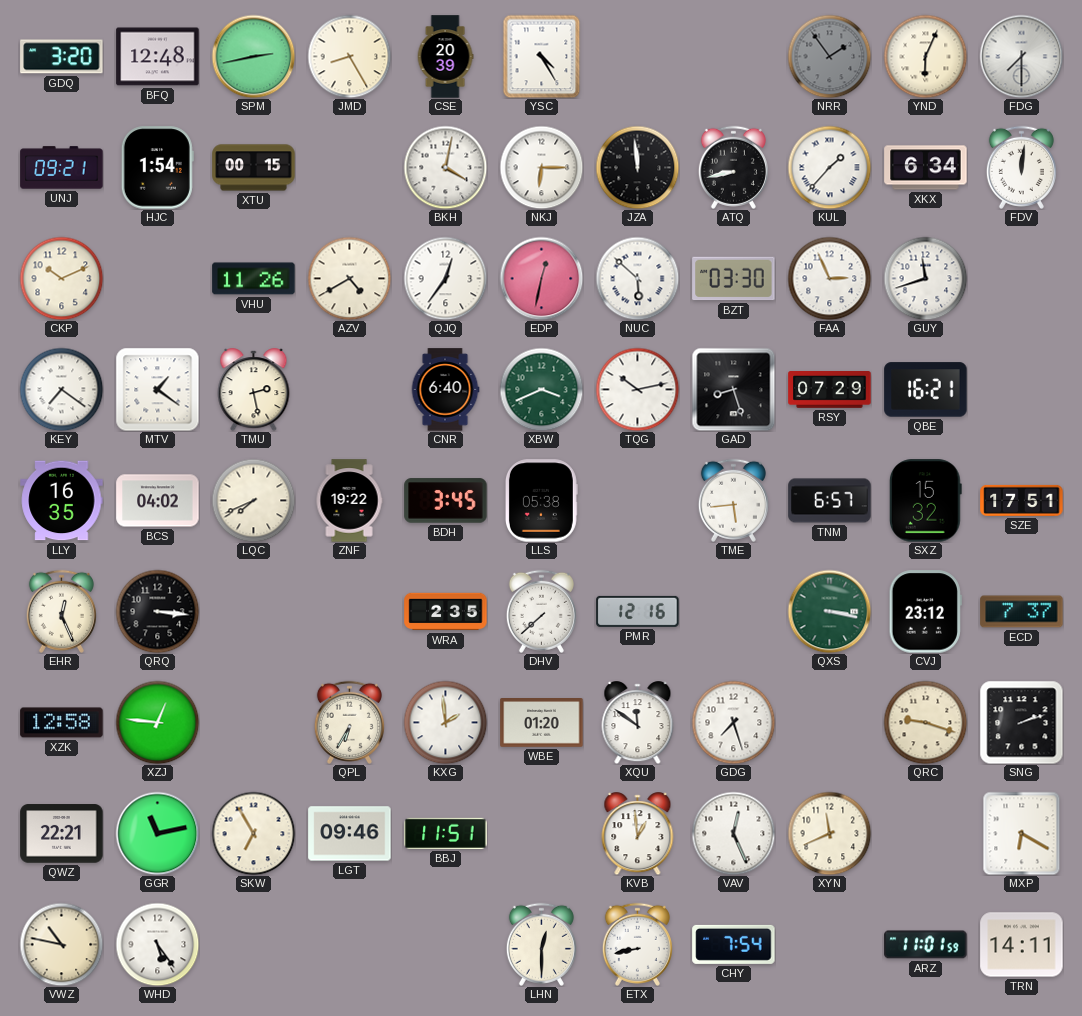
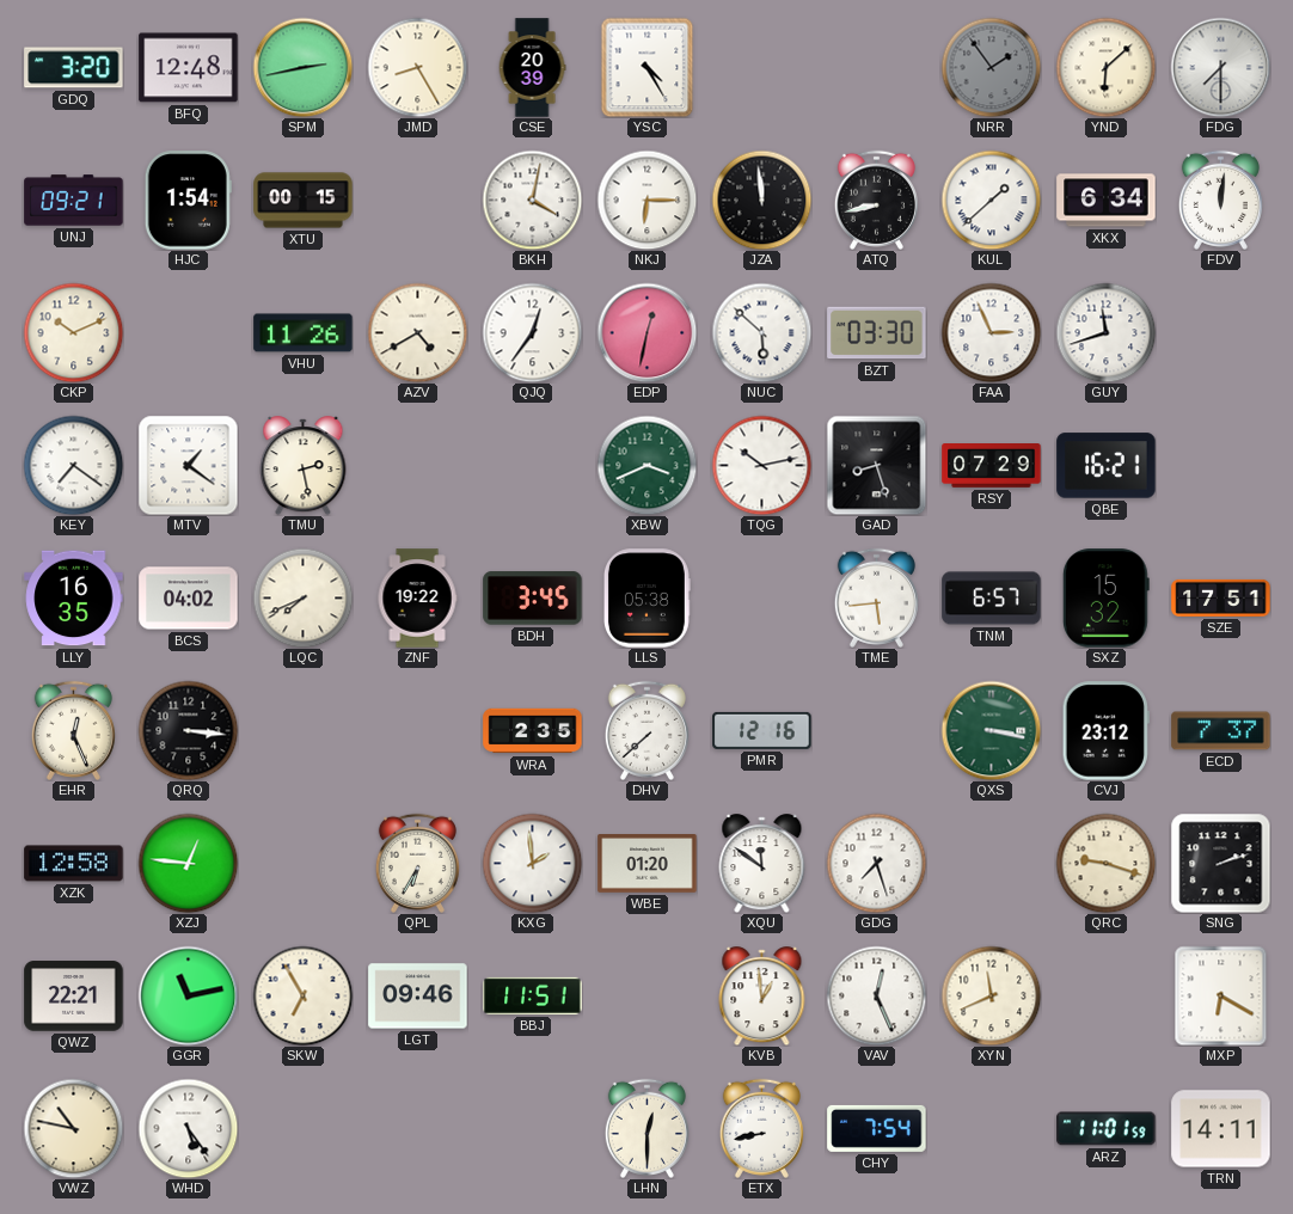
YND: 6:04 -> 6:08 (1105, 67)
KUL: 1:37 -> 1:38 (991, 200)
CNR: 6:40 -> none (445, 390)
